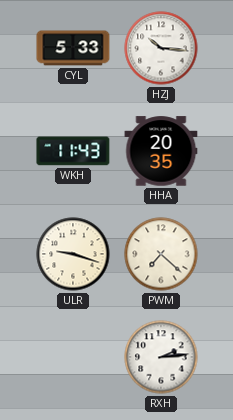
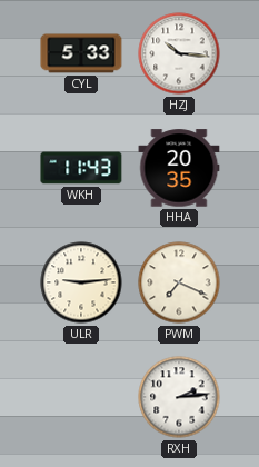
ULR: 9:18 -> 9:14 (81, 282)
PWM: 7:22 -> 7:19 (179, 282)
